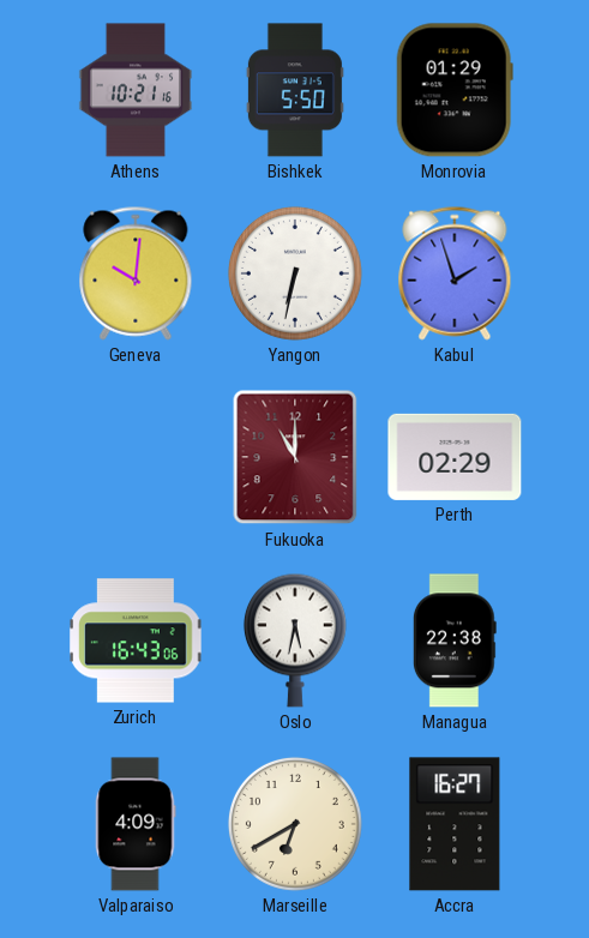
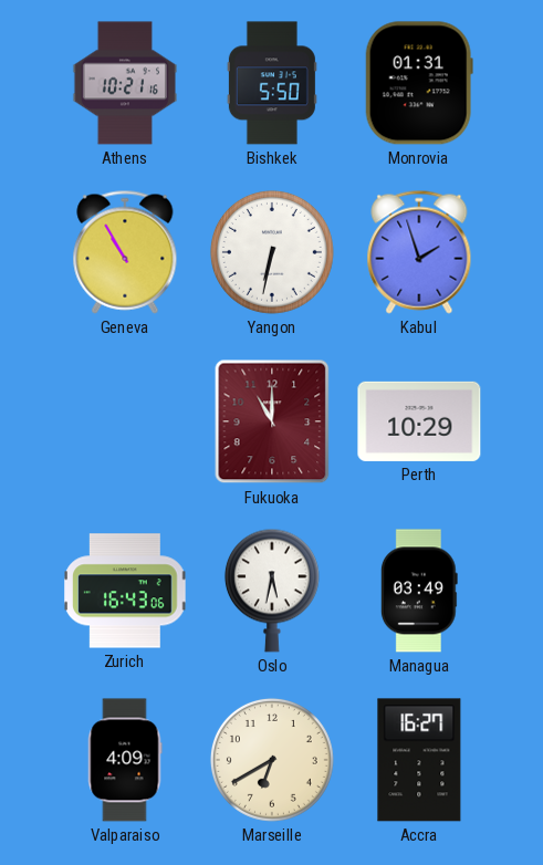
Monrovia: 01:29 -> 01:31 (419, 83)
Geneva: 10:01 -> 10:55 (125, 252)
Perth: 02:29 -> 10:29 (419, 421)
Managua: 22:38 -> 03:49 (419, 591)
